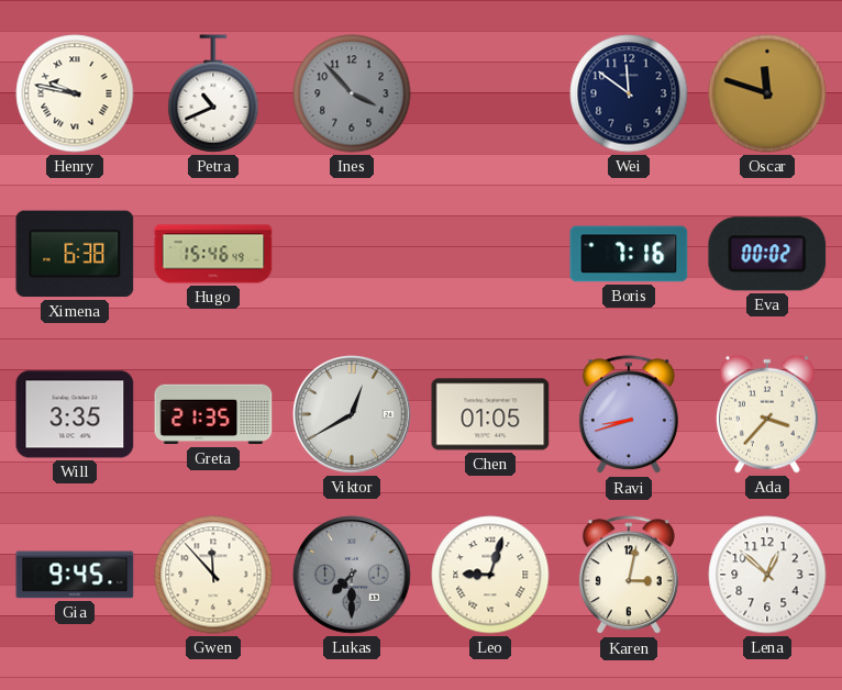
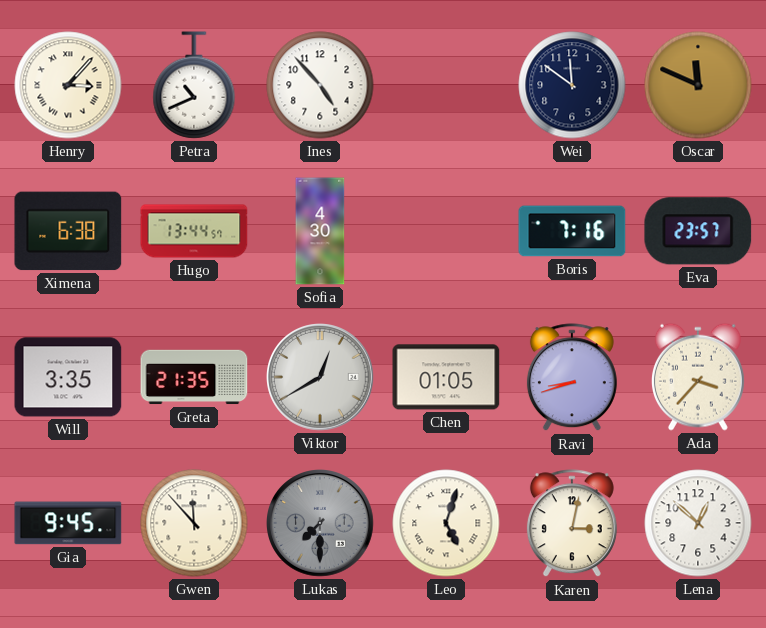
Henry: 9:47 -> 3:07 (68, 85)
Ines: 3:53 -> 4:53 (320, 85)
Ines dial: grey -> white (320, 85)
Oscar: 11:48 -> 11:49 (698, 85)
Hugo: 15:46 -> 13:44 (194, 231)
Sofia: none -> 4:30 (320, 231)
Eva: 00:02 -> 23:57 (698, 231)
Leo: 9:03 -> 5:03 (446, 523)
